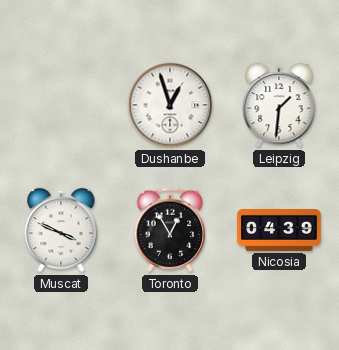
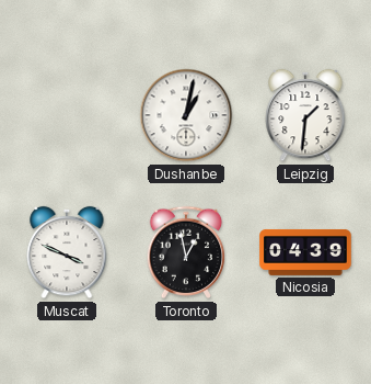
Dushanbe: 12:57 -> 1:02 (186, 115)
Toronto: 12:55 -> 12:58 (186, 252)
